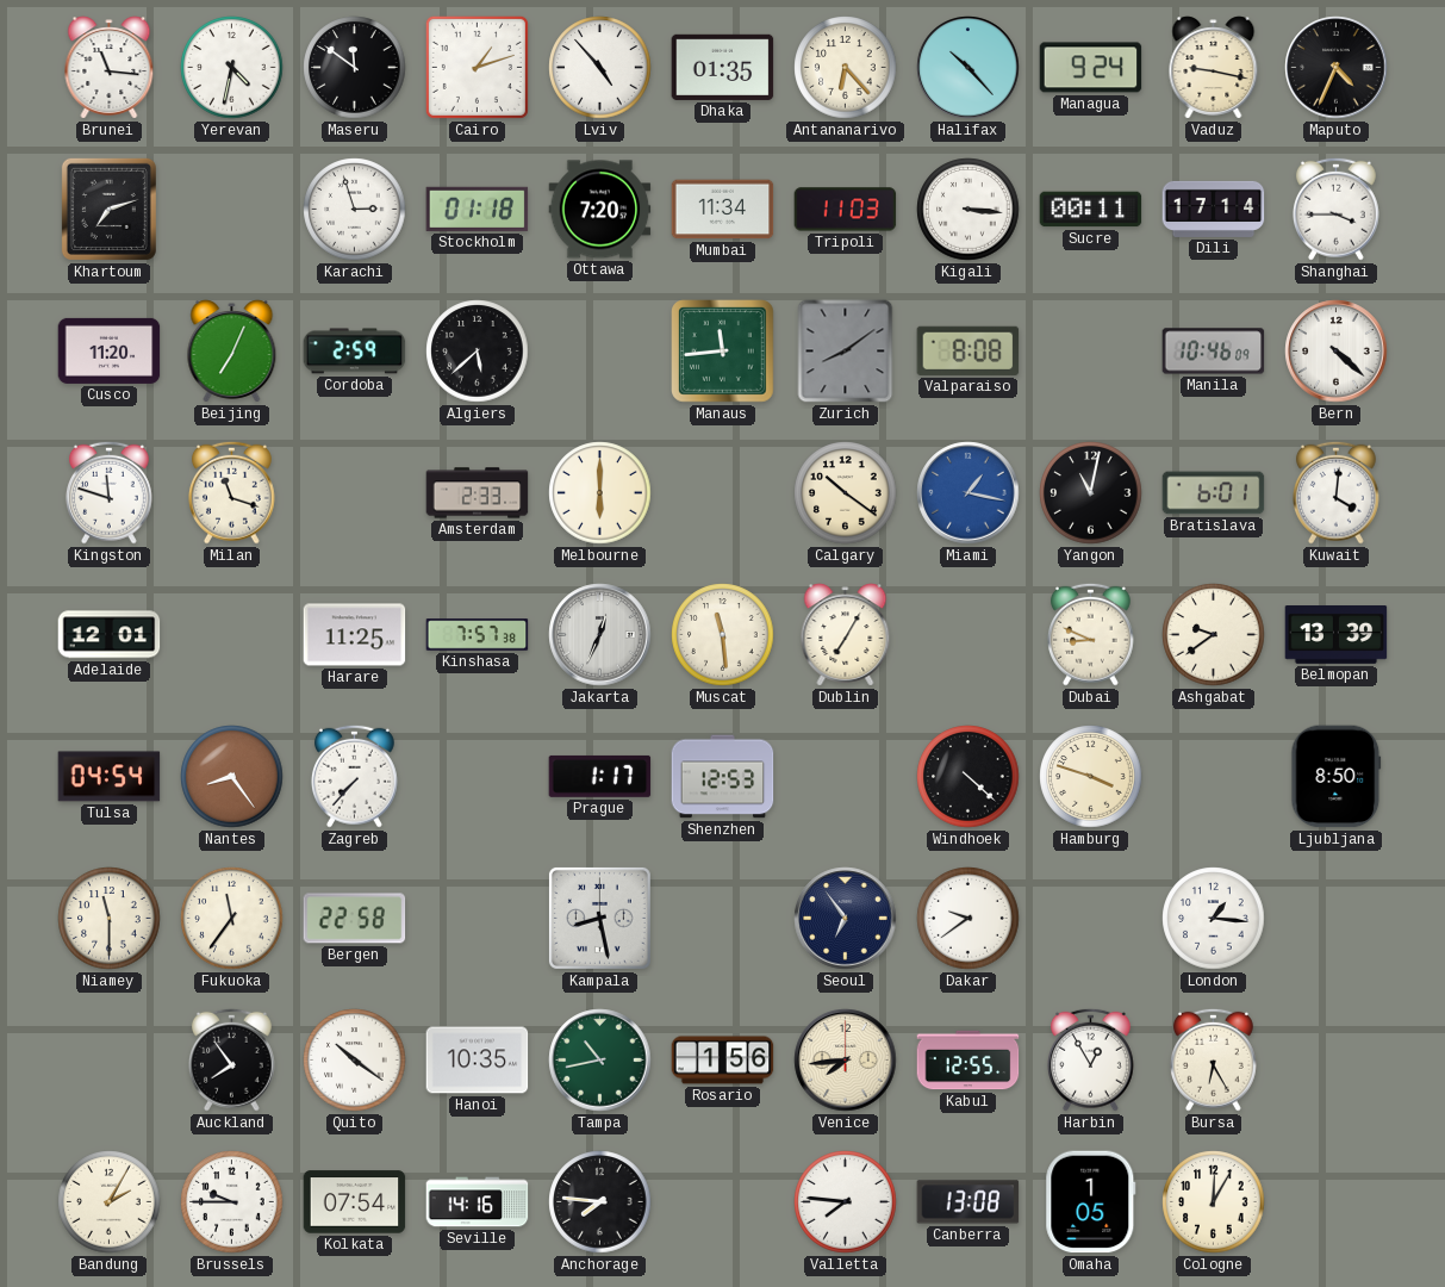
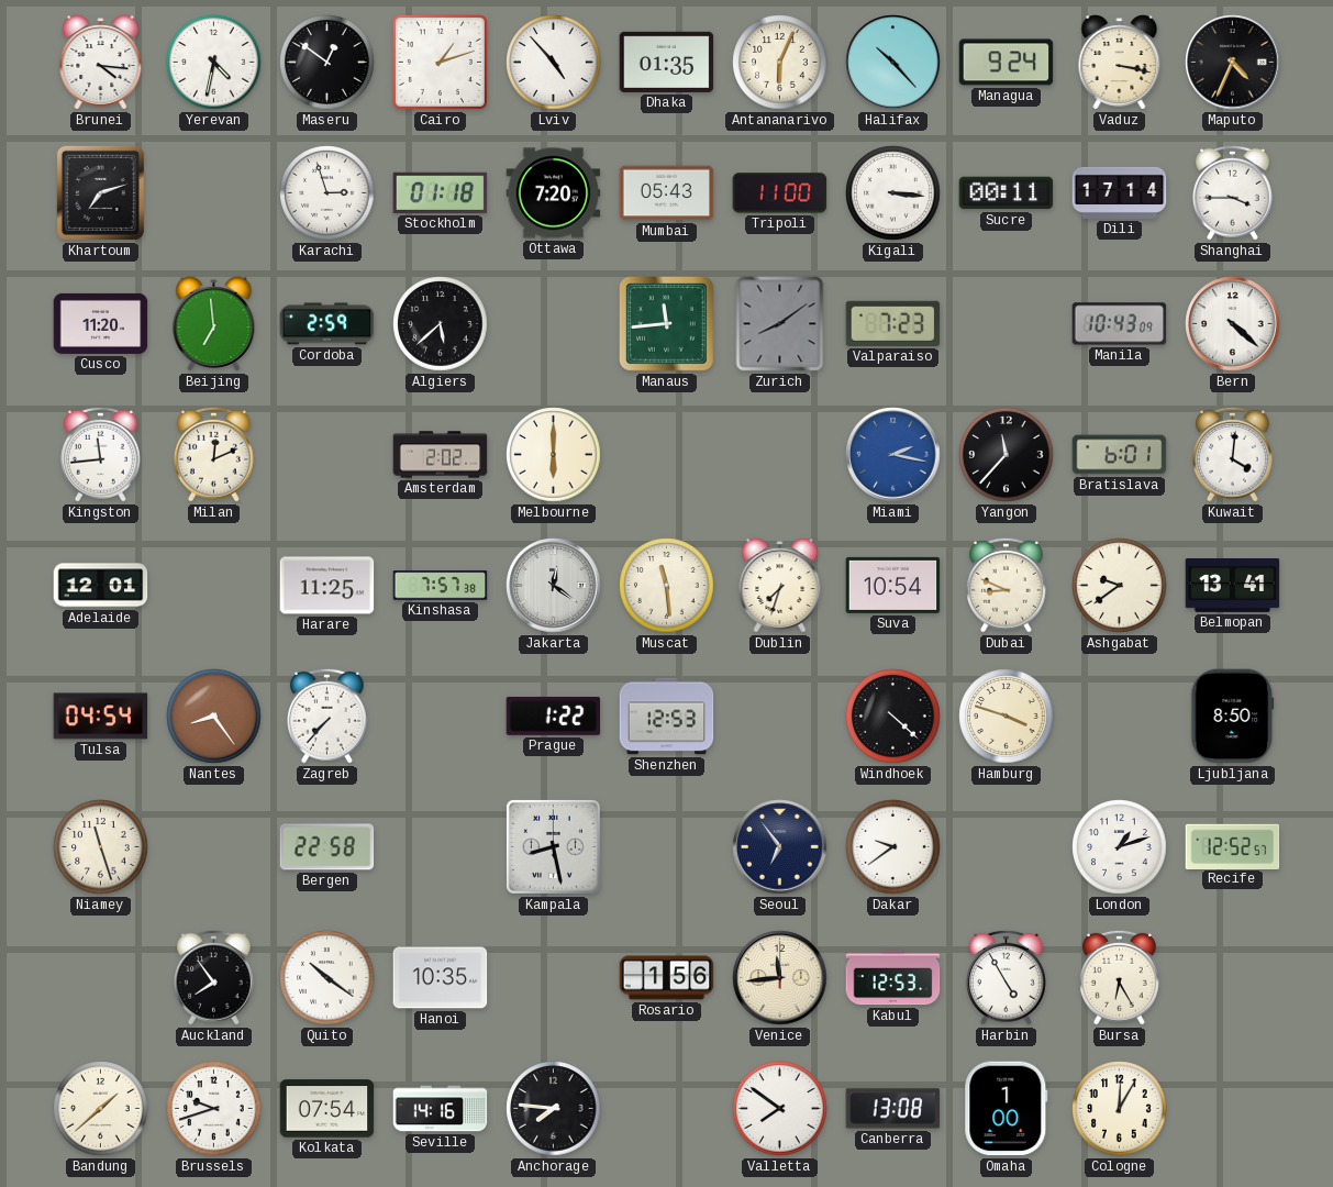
Brunei: 11:16 -> 4:16 (101, 63)
Maseru: 11:51 -> 12:51 (327, 63)
Antananarivo: 6:23 -> 6:04 (780, 63)
Vaduz: 9:17 -> 3:17 (1120, 63)
Mumbai: 11:34 -> 05:43 (667, 193)
Tripoli: 11:03 -> 11:00 (780, 193)
Beijing: 7:04 -> 6:59 (214, 324)
Valparaiso: 8:08 -> 7:23 (893, 323)
Manila: 10:46 -> 10:43 (1120, 324)
Kingston: 11:48 -> 11:44 (100, 454)
Milan: 11:18 -> 12:11 (213, 454)
Amsterdam: 2:33 -> 2:02 (441, 455)
Calgary: 10:21 -> none (846, 493)
Miami: 1:17 -> 2:17 (893, 455)
Yangon: 11:02 -> 11:37 (1007, 455)
Jakarta: 12:34 -> 12:21 (554, 586)
Dublin: 7:05 -> 7:33 (780, 586)
Suva: none -> 10:54 (893, 585)
Belmopan: 13:39 -> 13:41 (1233, 586)
Prague: 1:17 -> 1:22 (554, 715)
Niamey: 11:30 -> 11:27 (101, 847)
Fukuoka: 11:36 -> none (232, 919)
London: 1:16 -> 1:12 (1120, 847)
Recife: none -> 12:52 (1233, 846)
Tampa: 10:43 -> none (600, 1061)
Venice: 7:44 -> 11:44 (780, 978)
Kabul: 12:55 -> 12:53 (893, 978)
Harbin: 12:55 -> 4:55 (1006, 977)
Bandung: 2:05 -> 1:38 (101, 1109)
Brussels: 9:45 -> 9:42 (214, 1109)
Valletta: 7:46 -> 7:51 (780, 1109)
Omaha: 1:05 -> 1:00 (1007, 1109)
